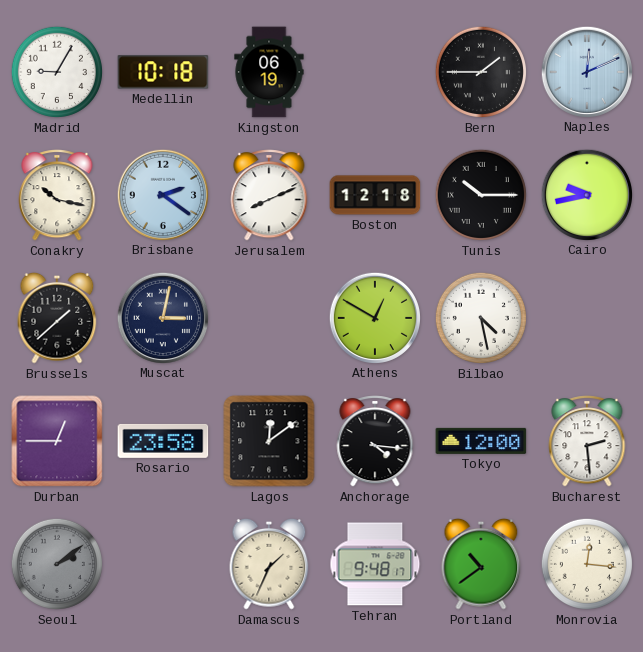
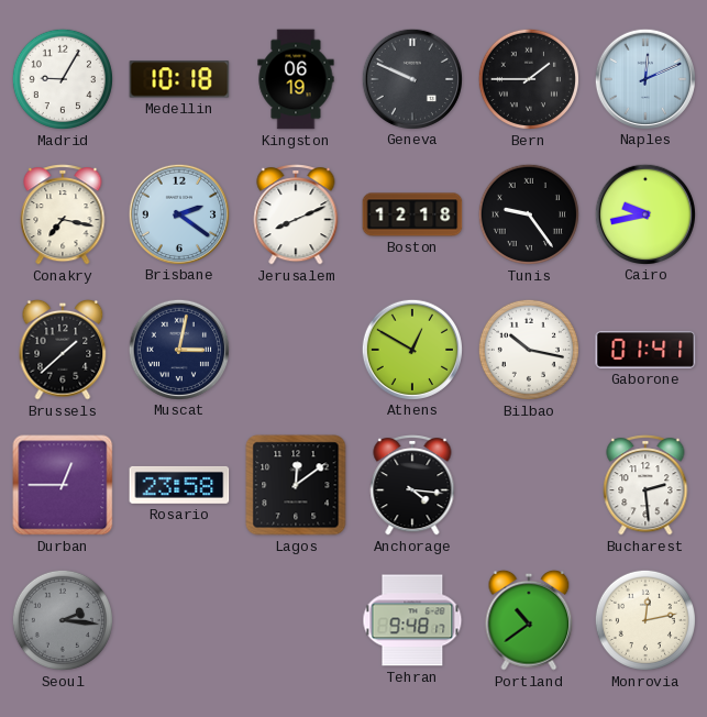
Geneva: none -> 9:49 (411, 78)
Conakry: 10:17 -> 7:17 (63, 214)
Tunis: 10:15 -> 9:24 (529, 214)
Bilbao: 4:28 -> 10:17 (529, 350)
Gaborone: none -> 01:41 (645, 350)
Tokyo: 12:00 -> none (481, 441)
Seoul: 2:09 -> 2:16 (63, 620)
Damascus: 1:34 -> none (269, 564)
Monrovia: 12:16 -> 12:13 (645, 620)
